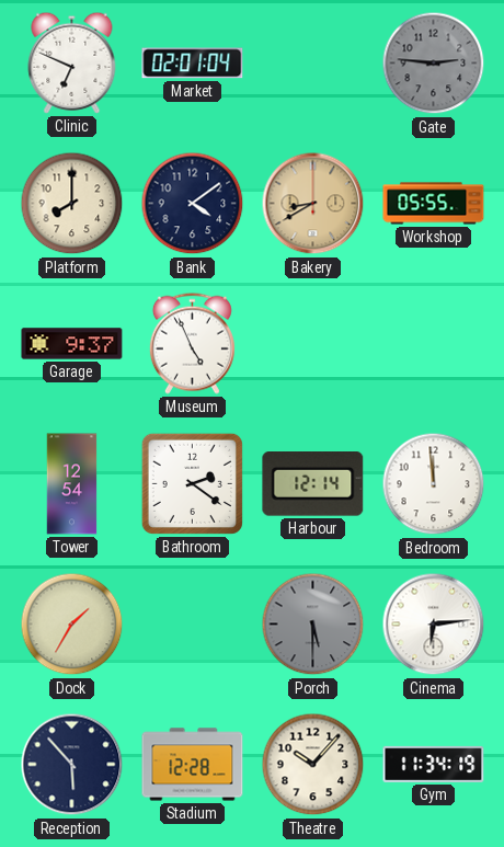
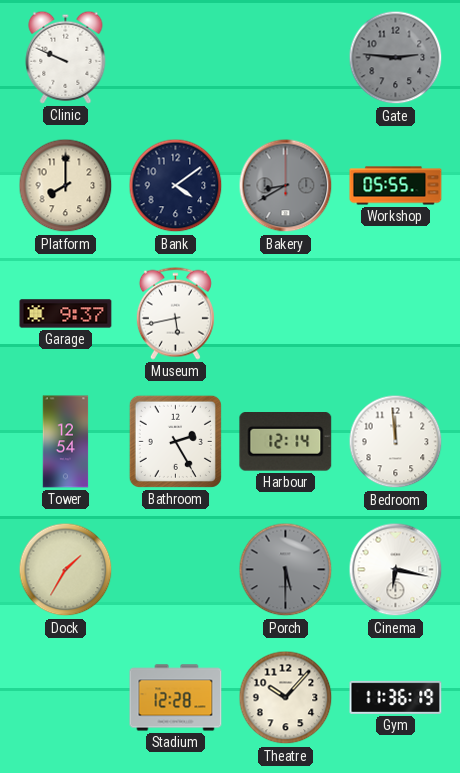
Clinic: 6:49 -> 9:49 (66, 57)
Market: 02:01 -> none (193, 64)
Bakery dial: champagne -> grey (286, 186)
Museum: 4:56 -> 5:43 (175, 313)
Bathroom: 2:21 -> 2:25 (175, 441)
Cinema: 6:14 -> 6:17 (396, 570)
Reception: 5:53 -> none (72, 765)
Gym: 11:34 -> 11:36 (396, 697)
